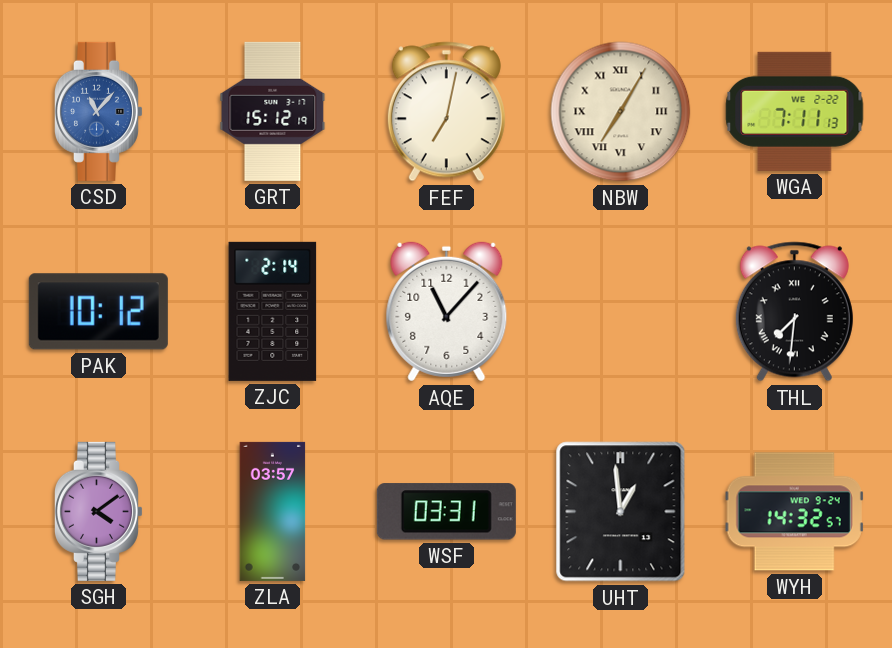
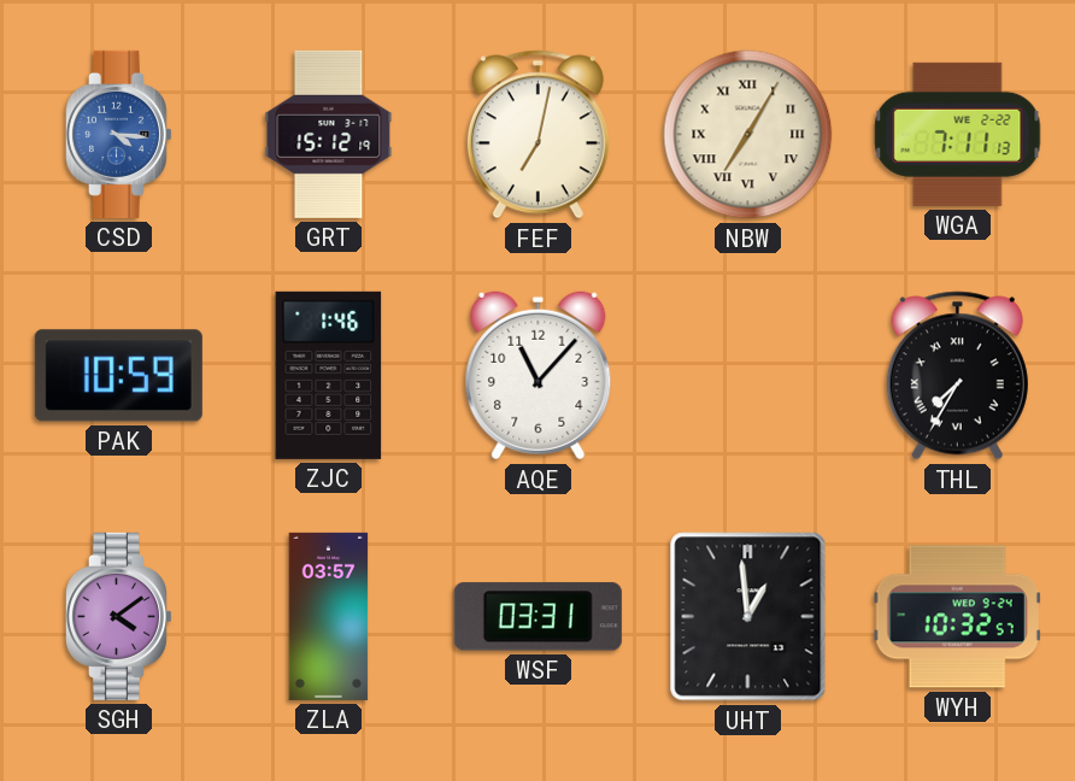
CSD: 11:07 -> 4:16 (118, 134)
PAK: 10:12 -> 10:59 (118, 376)
ZJC: 2:14 -> 1:46 (329, 375)
THL: 7:31 -> 7:35 (957, 376)
WYH: 14:32 -> 10:32 (957, 617)
